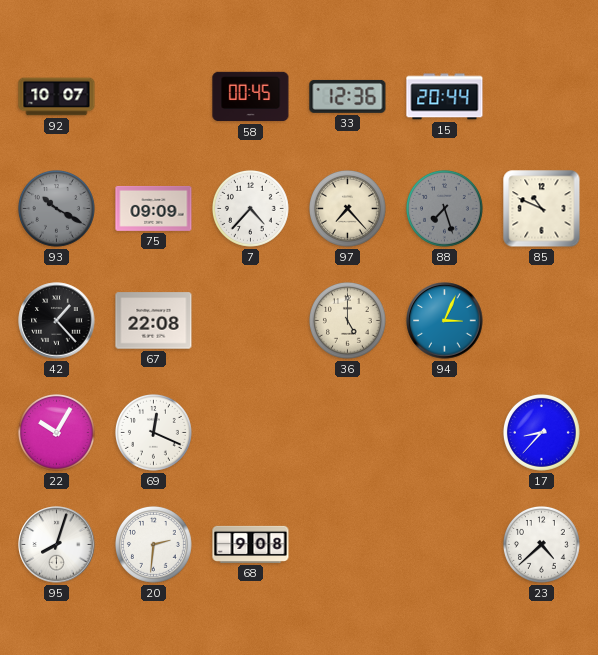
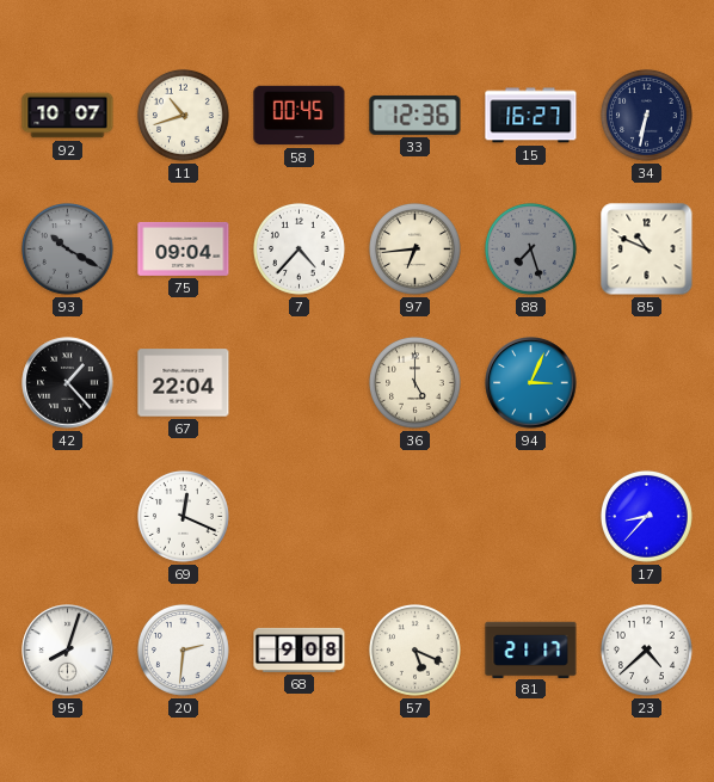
11: none -> 10:42 (183, 115)
15: 20:44 -> 16:27 (531, 116)
34: none -> 6:32 (646, 115)
75: 09:09 -> 09:04 (184, 248)
97: 7:23 -> 6:44 (414, 248)
67: 22:08 -> 22:04 (184, 383)
22: 10:05 -> none (56, 432)
57: none -> 5:19 (414, 649)
81: none -> 21:17 (531, 649)
